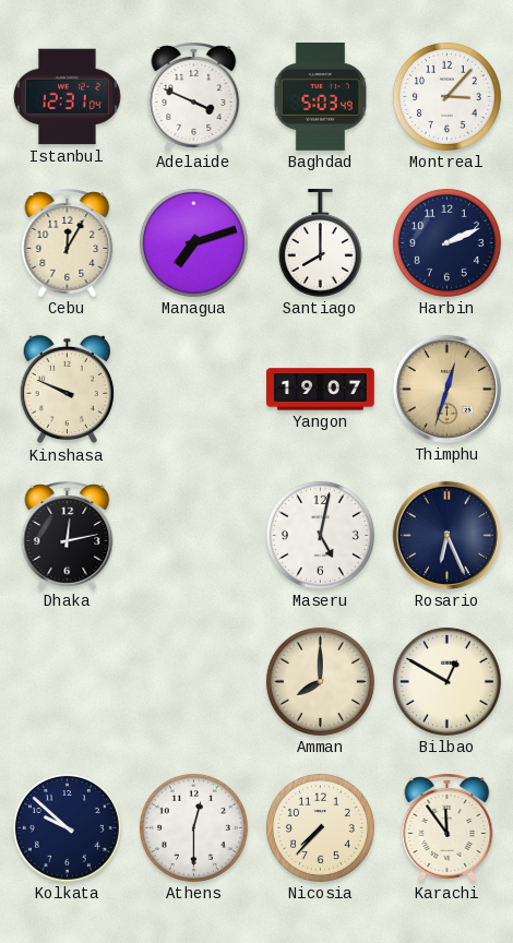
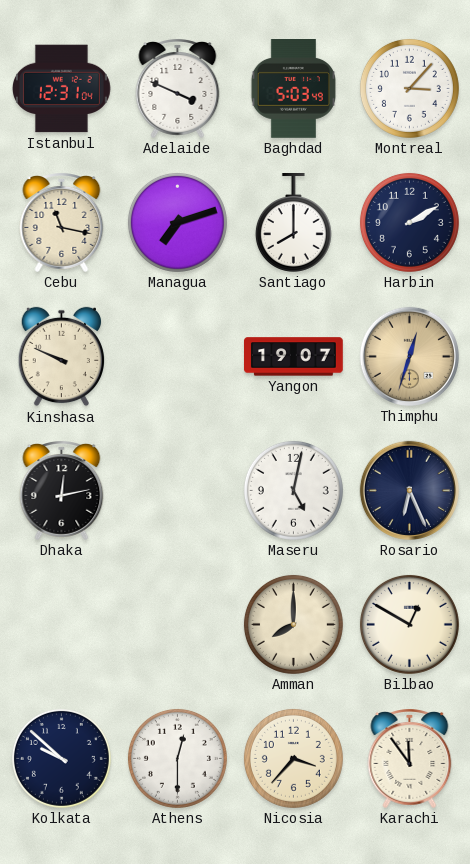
Cebu: 12:05 -> 11:17 (62, 223)
Harbin: 2:11 -> 2:10 (409, 222)
Nicosia: 7:37 -> 3:37 (293, 758)
